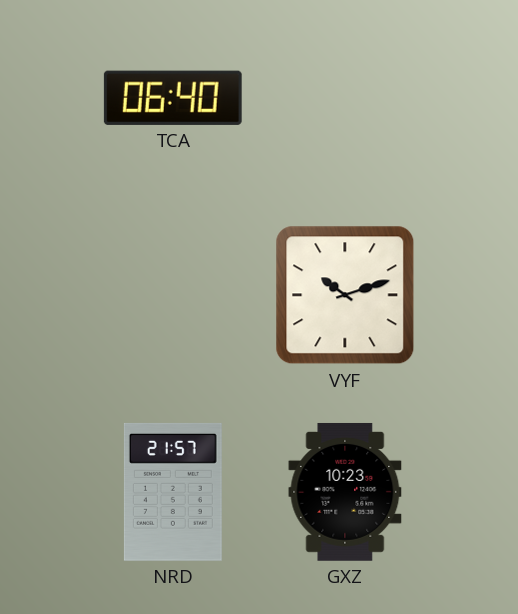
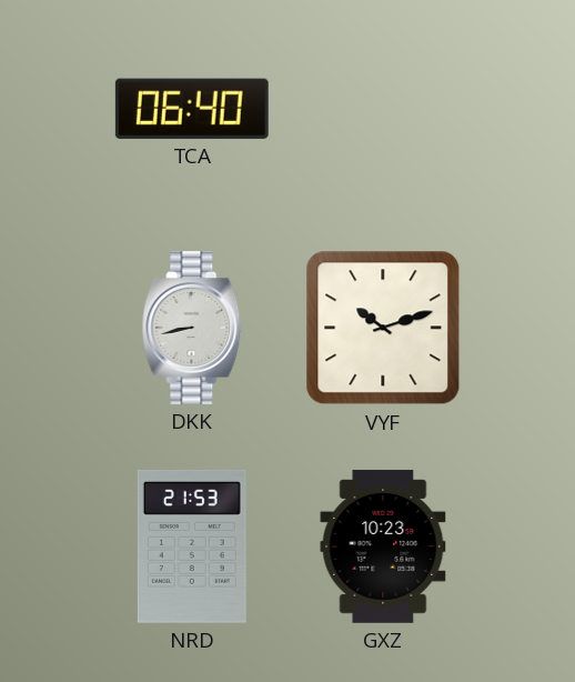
DKK: none -> 8:43 (192, 328)
NRD: 21:57 -> 21:53 (192, 546)
